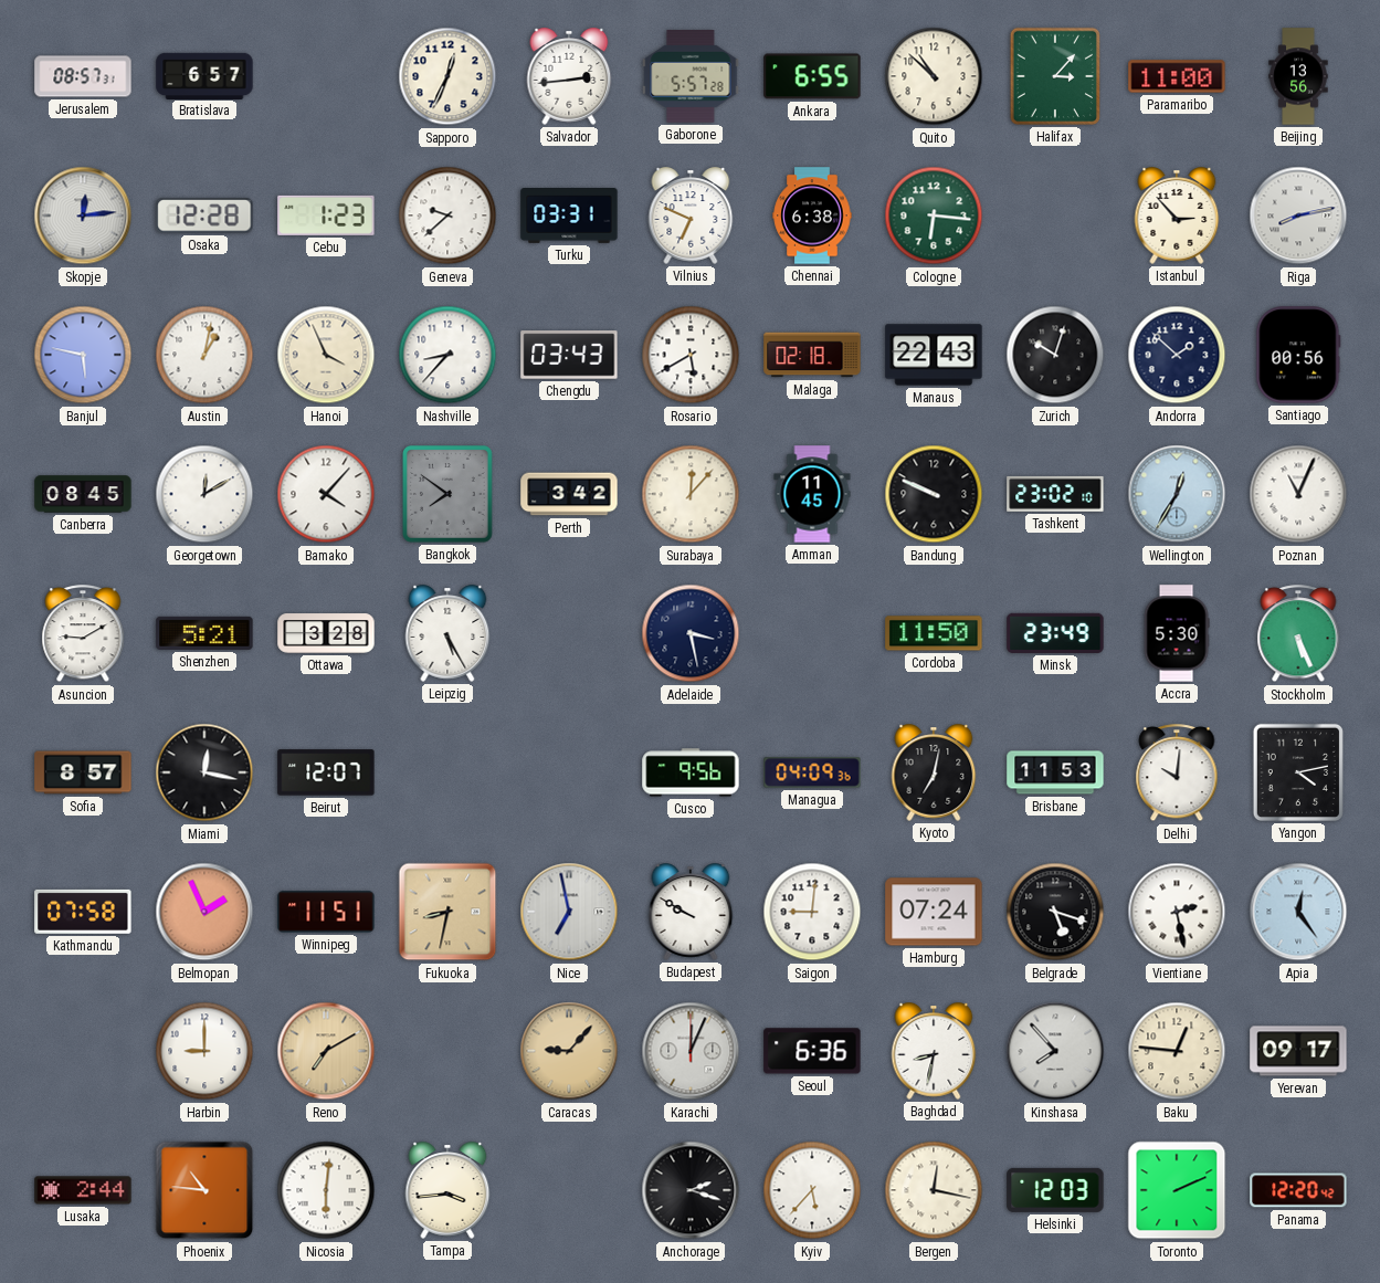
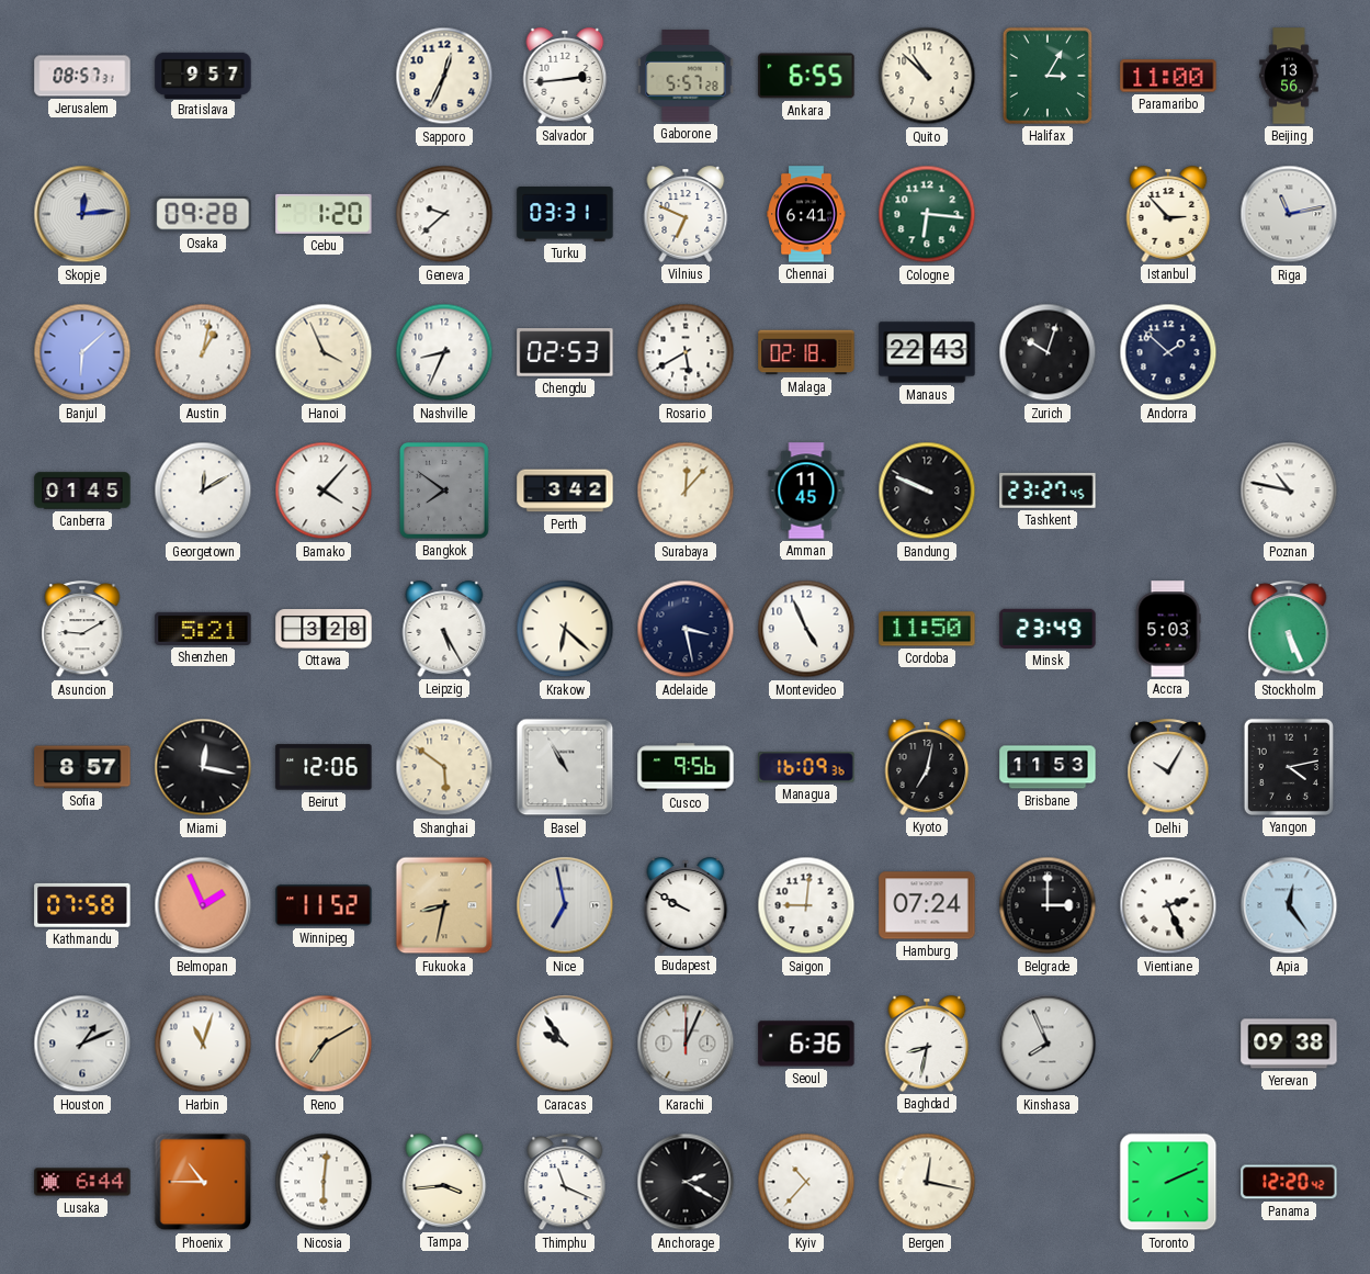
Bratislava: 6:57 -> 9:57 (203, 75)
Halifax: 3:07 -> 3:05 (1048, 76)
Osaka: 12:28 -> 09:28 (203, 214)
Cebu: 1:23 -> 1:20 (324, 214)
Chennai: 6:38 -> 6:41 (806, 214)
Riga: 8:13 -> 11:13 (1289, 214)
Banjul: 5:47 -> 6:08 (82, 352)
Nashville: 8:37 -> 8:34 (444, 352)
Chengdu: 03:43 -> 02:53 (565, 352)
Santiago: 00:56 -> none (1298, 355)
Canberra: 08:45 -> 01:45 (82, 491)
Tashkent: 23:02 -> 23:27 (1048, 491)
Wellington: 12:35 -> none (1177, 494)
Poznan: 11:04 -> 10:47 (1289, 491)
Krakow: none -> 6:22 (565, 629)
Montevideo: none -> 4:56 (806, 629)
Accra: 5:30 -> 5:03 (1168, 629)
Beirut: 12:07 -> 12:06 (324, 767)
Shanghai: none -> 5:51 (444, 767)
Basel: none -> 10:55 (565, 767)
Managua: 04:09 -> 16:09 (806, 767)
Delhi: 10:01 -> 10:05 (1168, 768)
Winnipeg: 11:51 -> 11:52 (324, 905)
Belgrade: 5:18 -> 3:00 (1048, 905)
Vientiane: 2:28 -> 2:26 (1168, 905)
Houston: none -> 1:11 (82, 1044)
Harbin: 9:00 -> 11:03 (203, 1044)
Caracas: 9:07 -> 9:54 (565, 1044)
Caracas dial: champagne -> white (565, 1044)
Kinshasa: 7:53 -> 7:56 (1048, 1044)
Baku: 12:46 -> none (1177, 1051)
Yerevan: 09:17 -> 09:38 (1289, 1044)
Lusaka: 2:44 -> 6:44 (82, 1182)
Phoenix: 10:46 -> 10:45 (203, 1182)
Thimphu: none -> 11:19 (565, 1183)
Anchorage: 2:18 -> 2:20 (686, 1182)
Kyiv: 5:37 -> 10:37 (806, 1182)
Helsinki: 12:03 -> none (1055, 1190)
